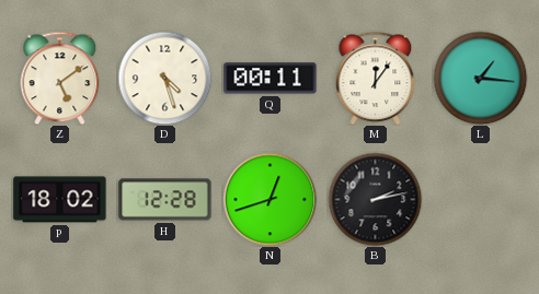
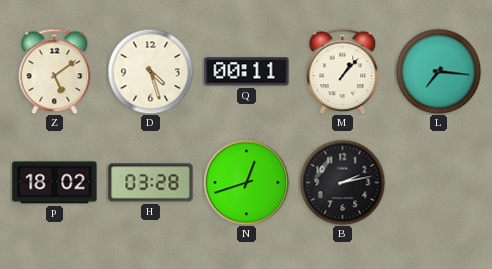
M: 12:06 -> 1:07 (343, 71)
L: 1:16 -> 7:16 (438, 71)
H: 12:28 -> 03:28 (151, 183)
